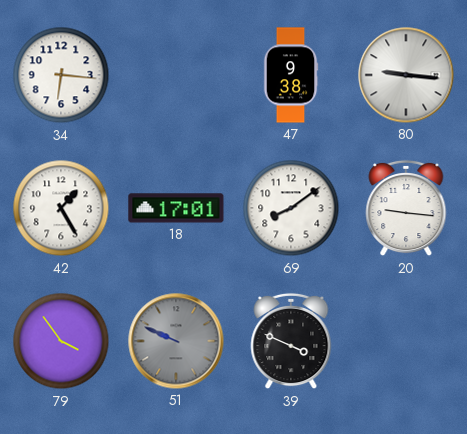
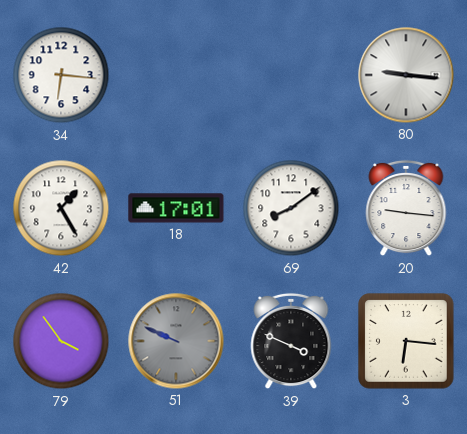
47: 9:38 -> none (291, 75)
3: none -> 6:16 (406, 341)
